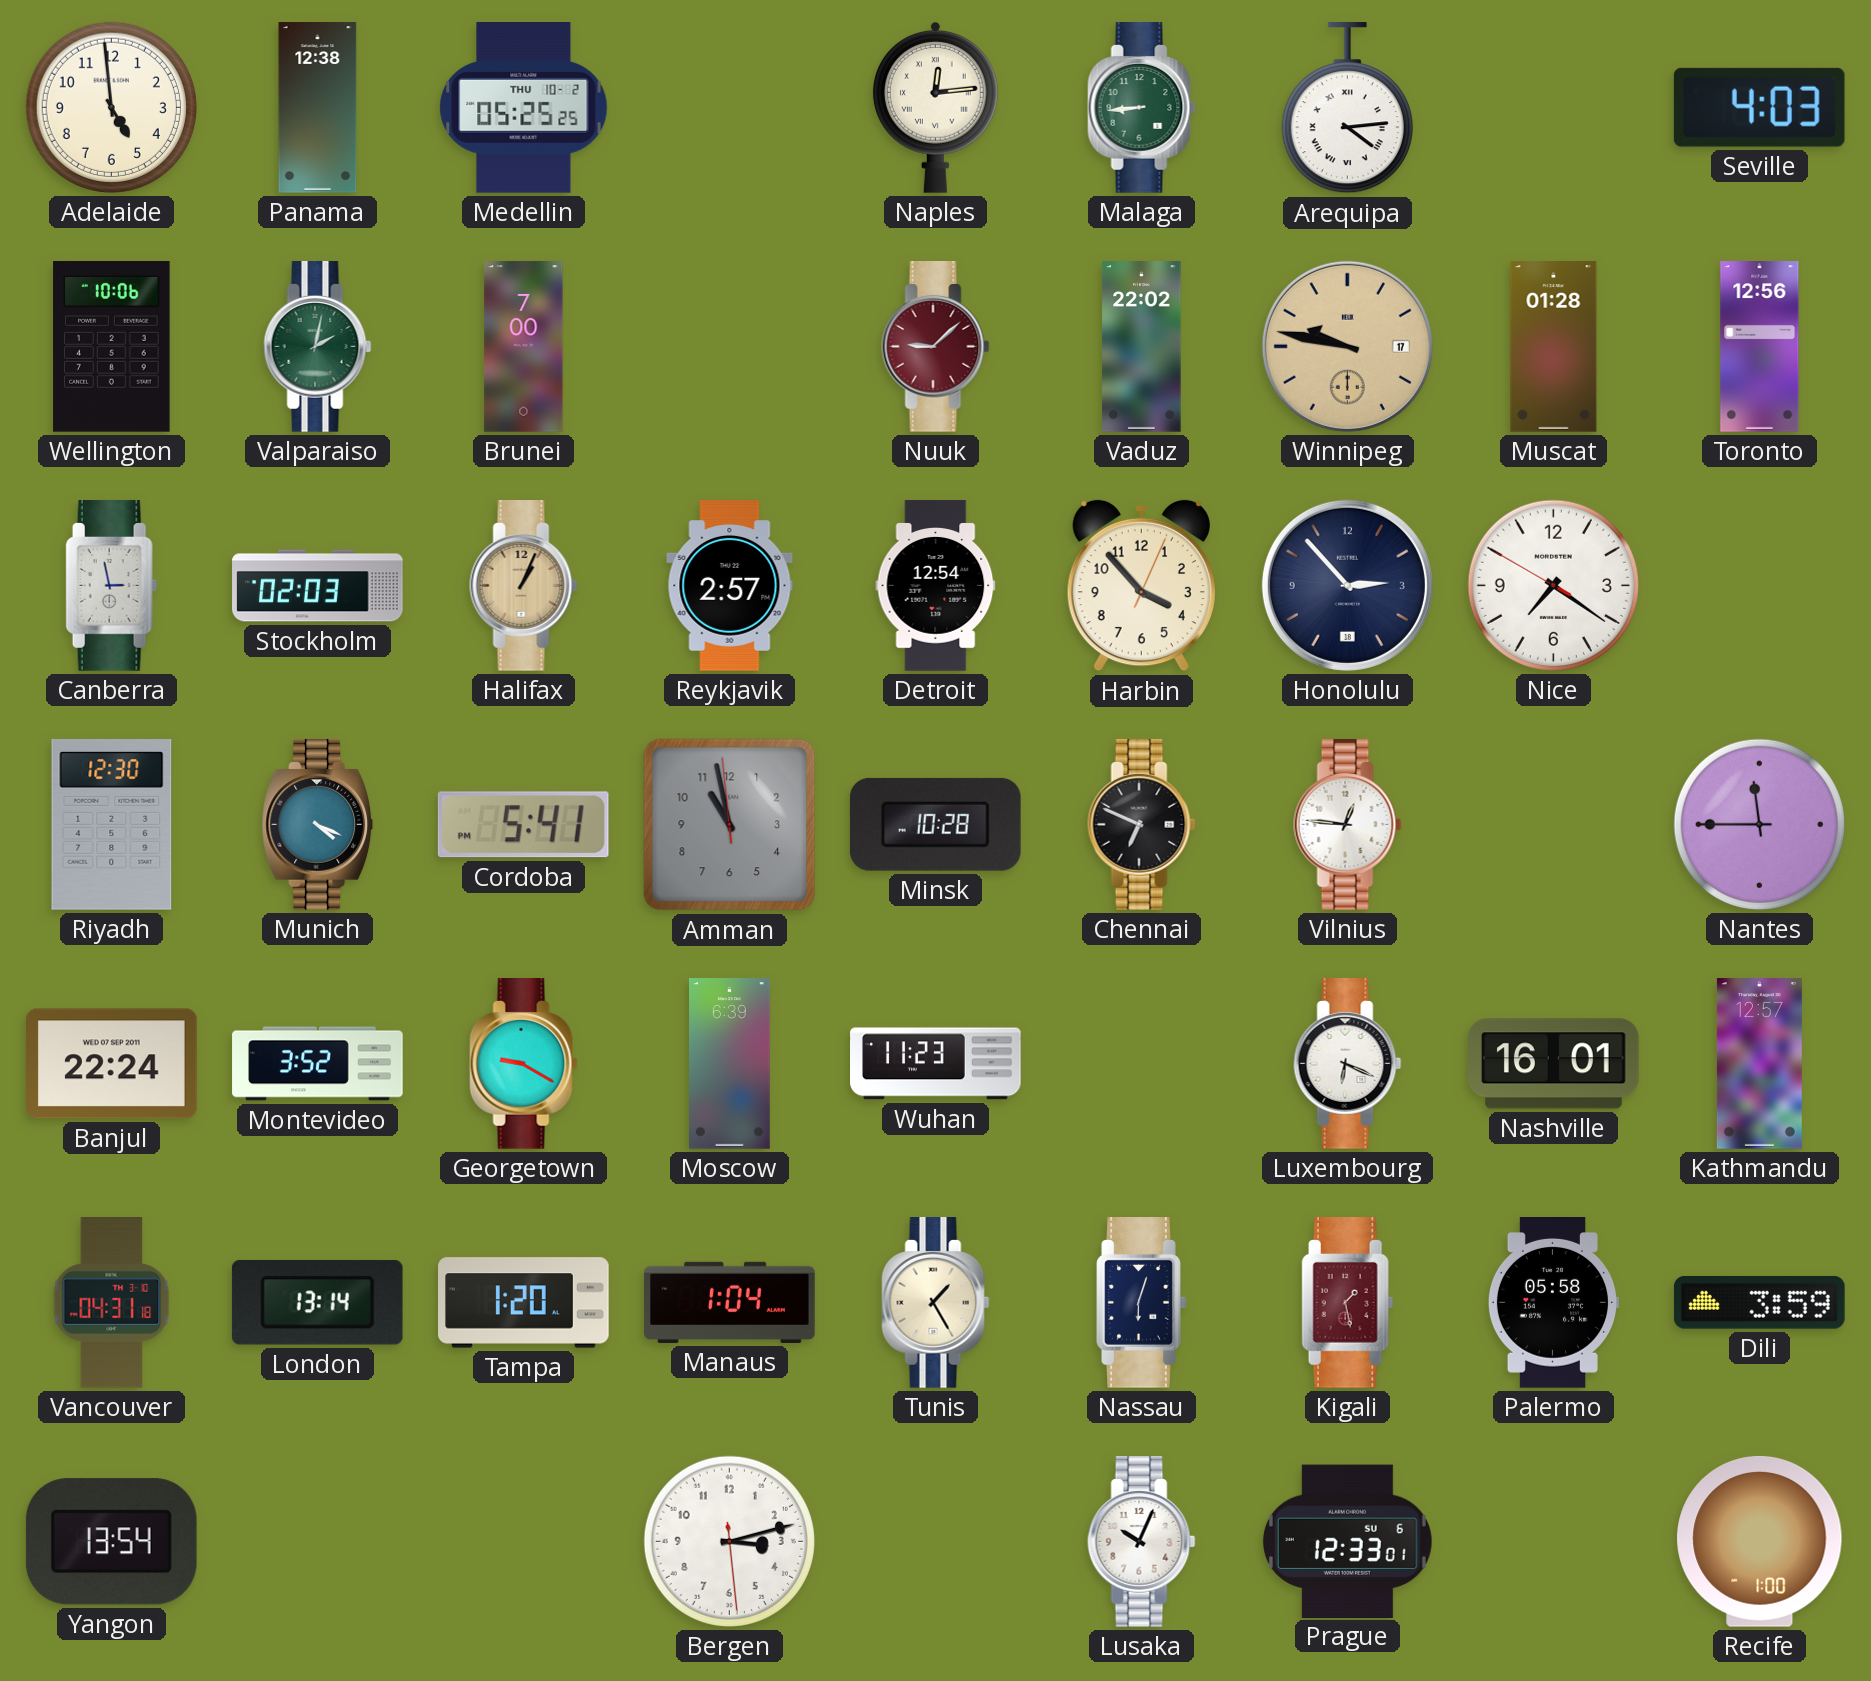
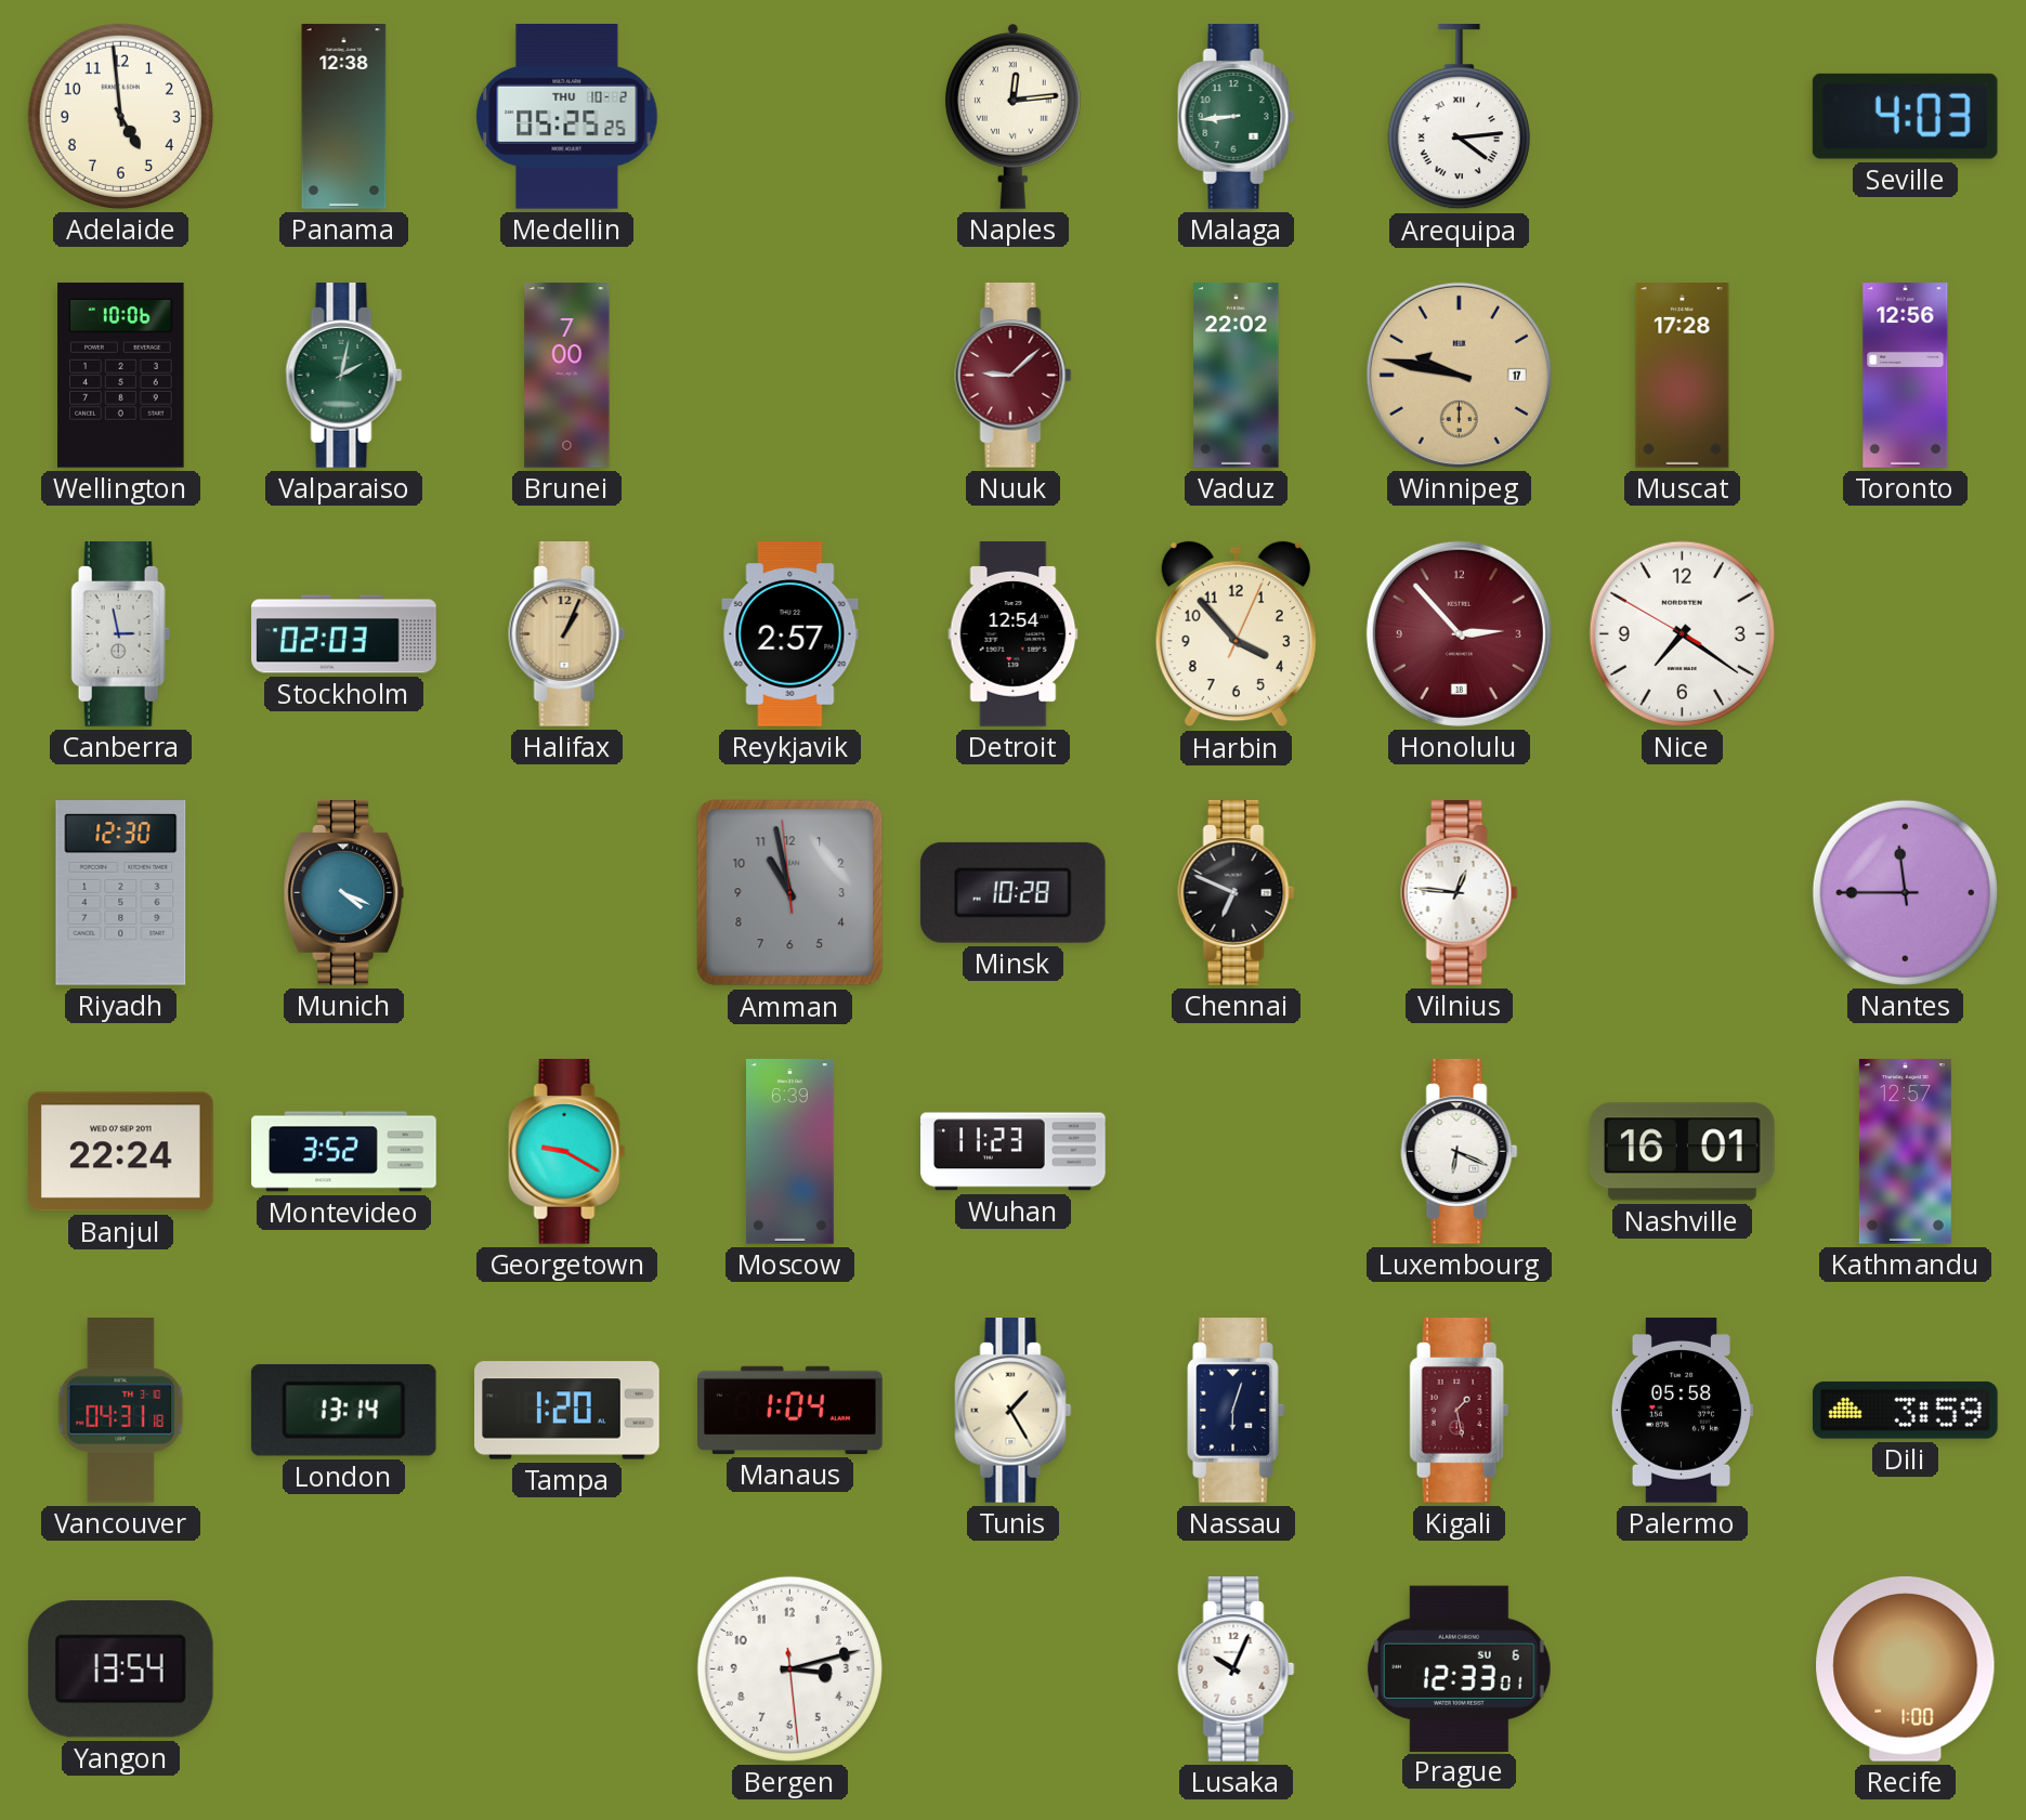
Muscat: 01:28 -> 17:28 (1683, 376)
Honolulu dial: navy -> burgundy (1459, 633)
Cordoba: 5:41 -> none (523, 825)
